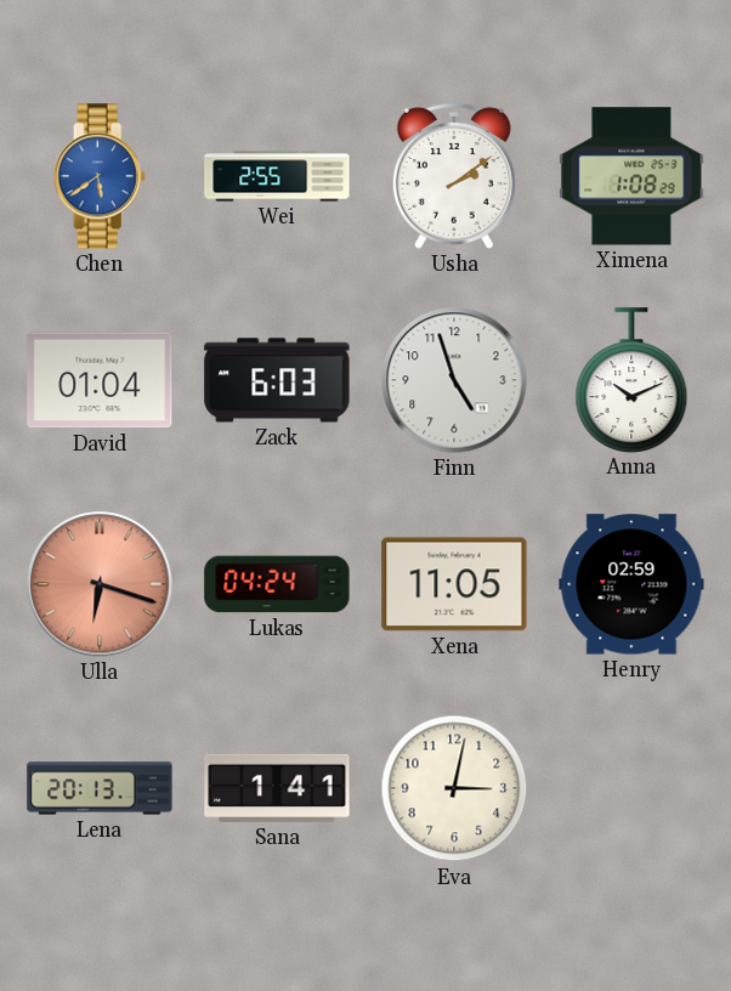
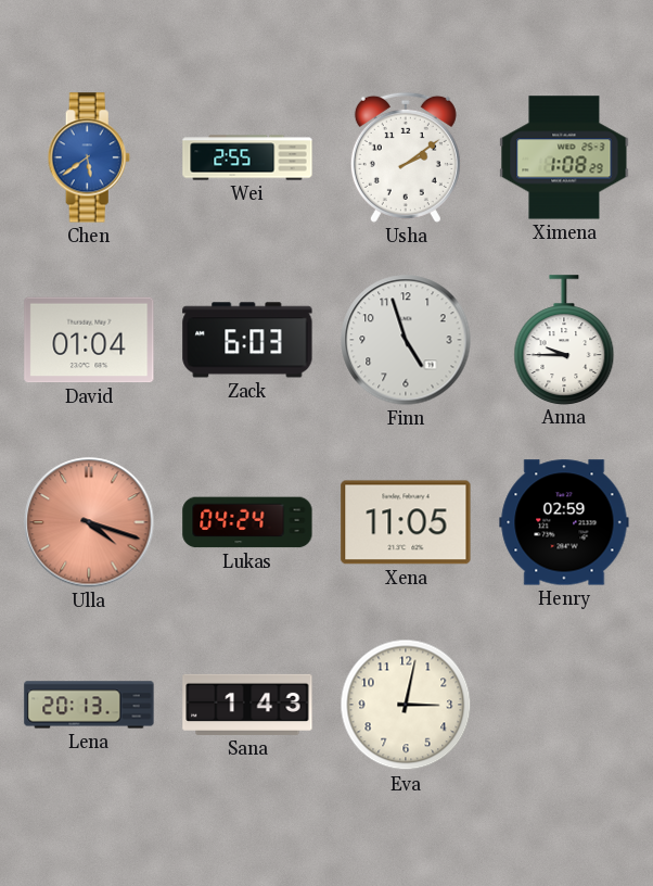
Anna: 10:11 -> 9:45 (564, 340)
Ulla: 6:18 -> 4:18 (89, 522)
Sana: 1:41 -> 1:43 (247, 705)
